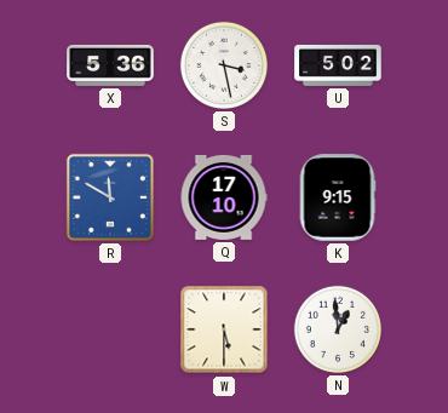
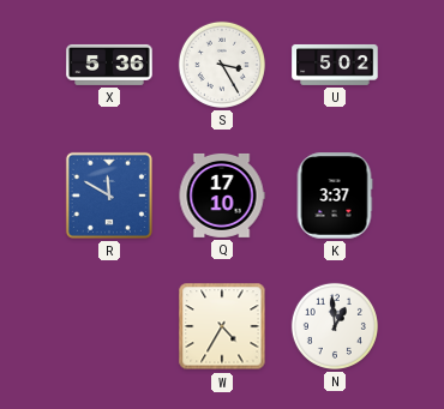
S: 3:28 -> 3:25 (222, 65)
K: 9:15 -> 3:37 (335, 196)
W: 5:30 -> 4:35 (222, 326)
